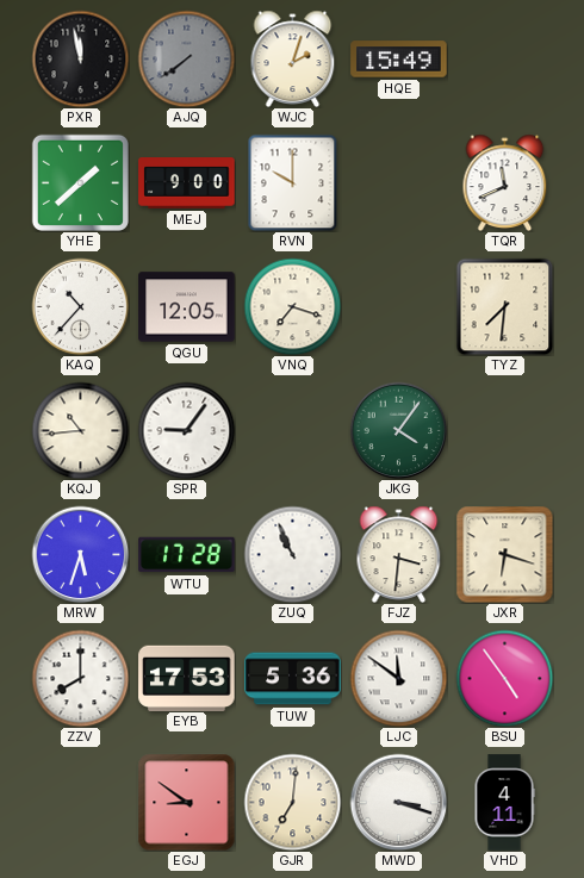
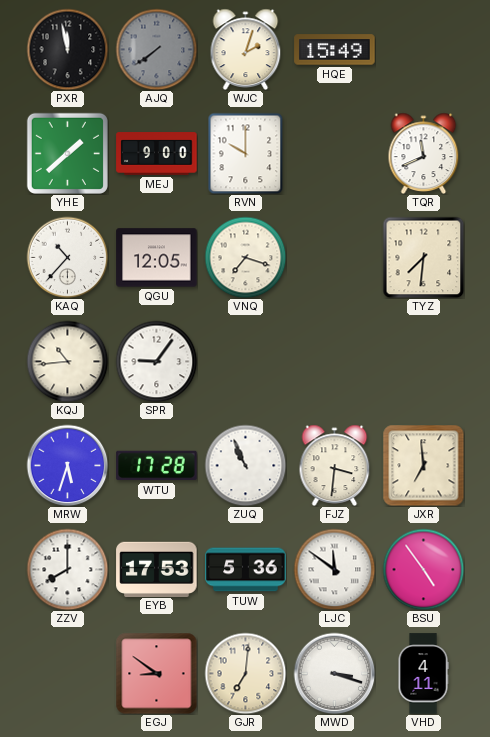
JKG: 4:06 -> none (398, 430)
JXR: 6:18 -> 6:59 (423, 465)
